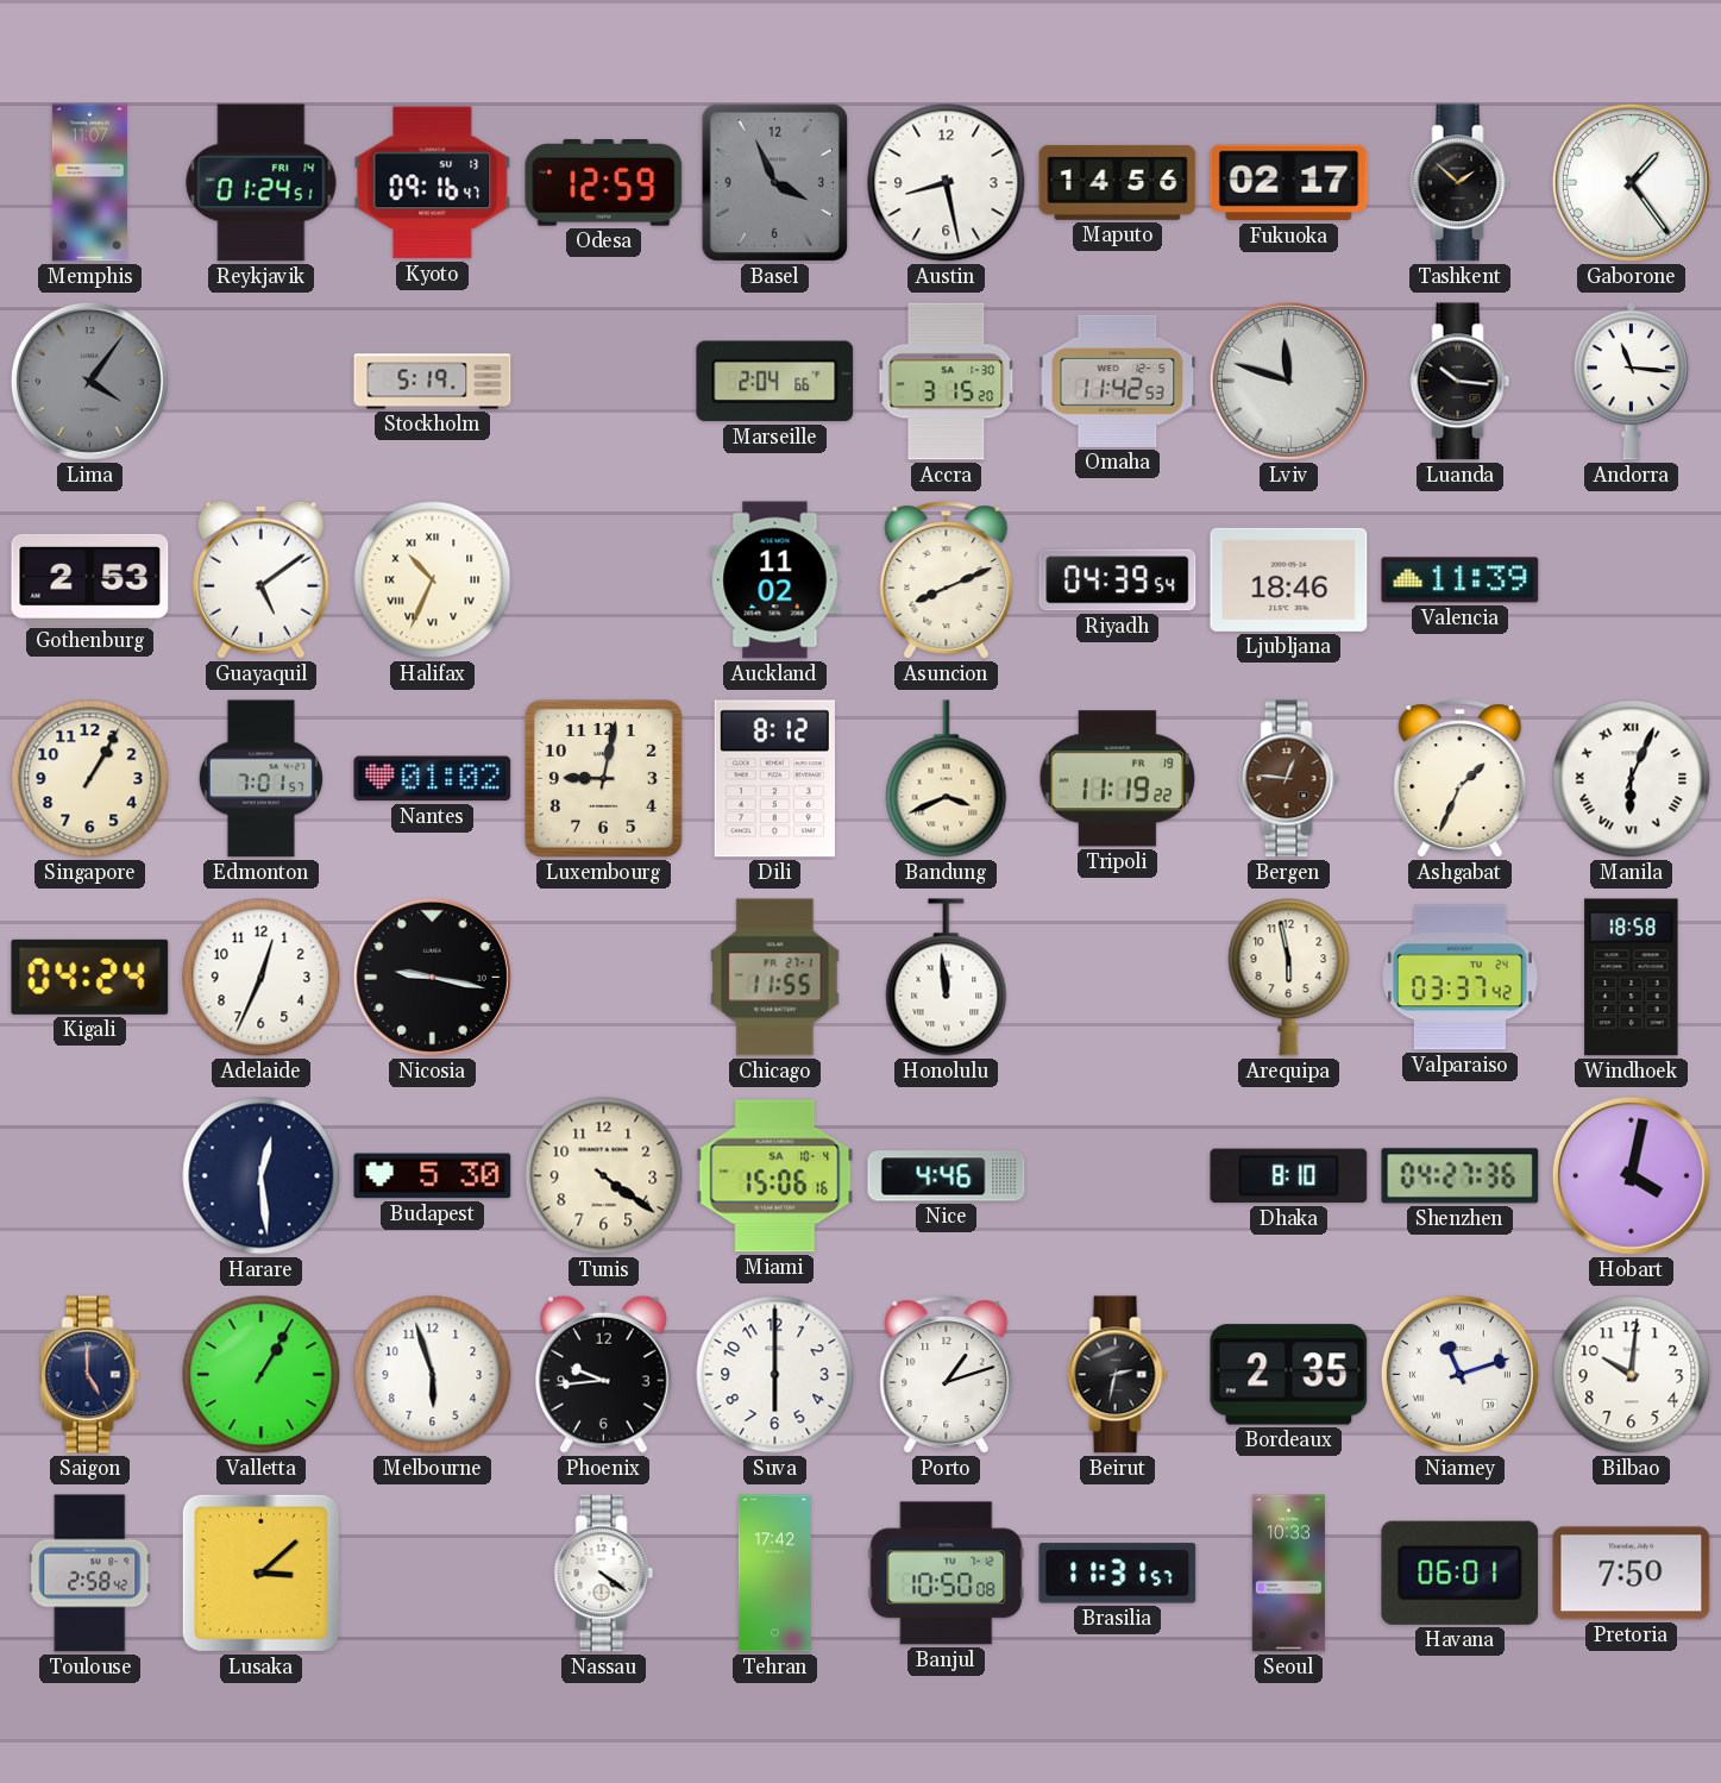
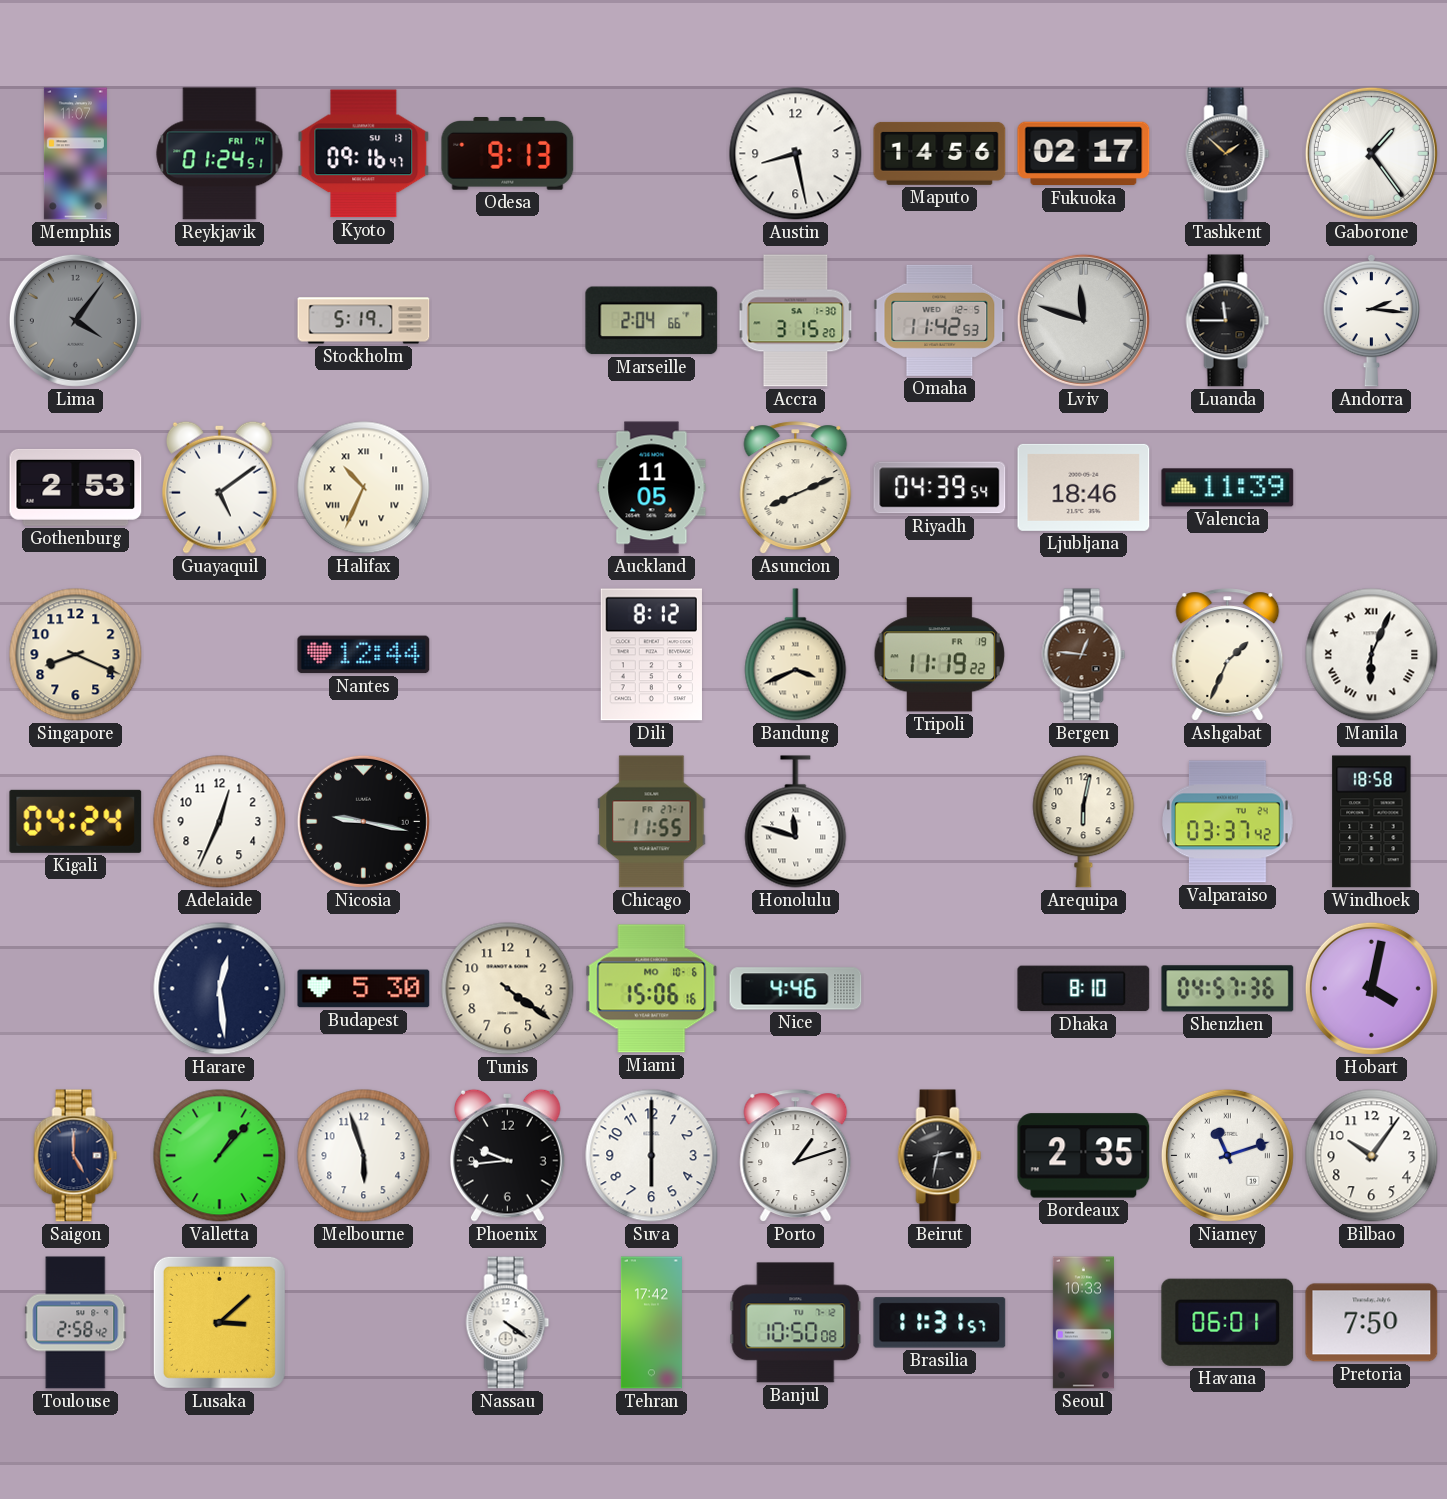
Odesa: 12:59 -> 9:13 (508, 154)
Basel: 3:56 -> none (774, 182)
Luanda: 10:16 -> 11:45 (1228, 321)
Andorra: 11:16 -> 2:16 (1371, 320)
Auckland: 11:02 -> 11:05 (652, 488)
Singapore: 1:05 -> 8:19 (76, 655)
Edmonton: 7:01 -> none (260, 779)
Nantes: 01:02 -> 12:44 (364, 655)
Luxembourg: 9:02 -> none (603, 778)
Honolulu: 11:59 -> 11:48 (796, 822)
Arequipa: 5:58 -> 6:02 (1084, 822)
Miami date: SA 10-4 -> MO 10-6 (652, 989)
Shenzhen: 04:27 -> 04:57 (1228, 989)
Valletta: 1:05 -> 1:07 (220, 1156)
Bilbao: 10:01 -> 10:06 (1372, 1156)
